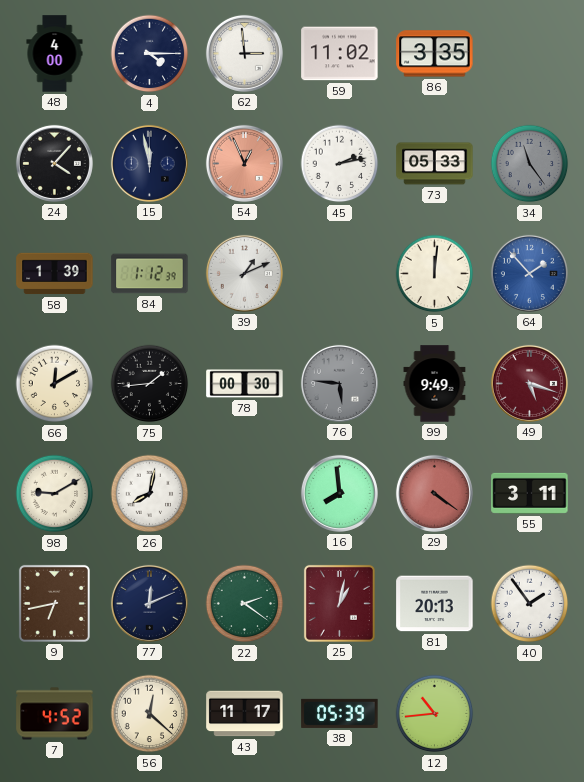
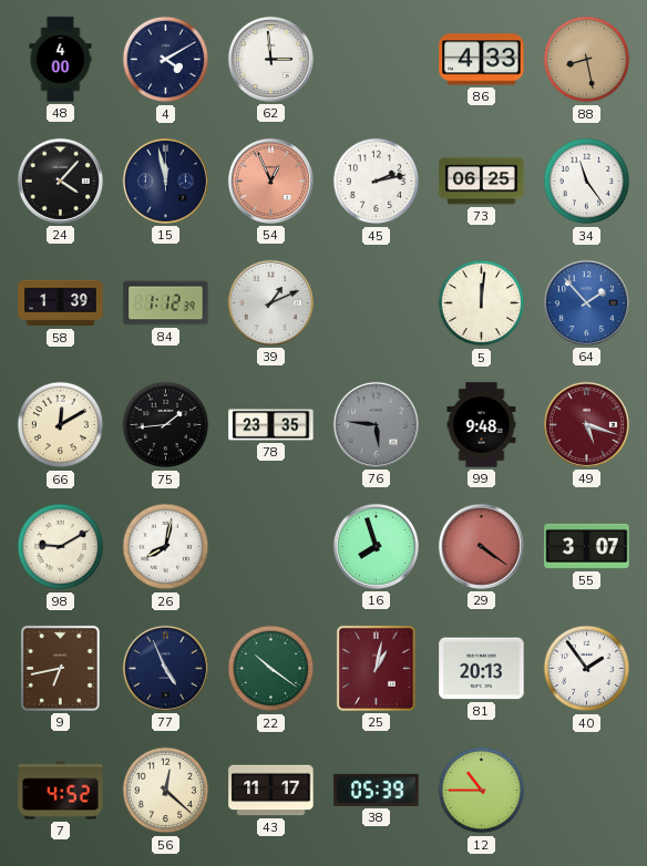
4: 4:15 -> 4:10 (166, 60)
59: 11:02 -> none (340, 54)
86: 3:35 -> 4:33 (482, 60)
88: none -> 8:28 (587, 60)
73: 05:33 -> 06:25 (482, 182)
34 dial: grey -> white (587, 182)
78: 00:30 -> 23:35 (271, 425)
99: 9:49 -> 9:48 (482, 425)
16: 7:59 -> 7:57 (376, 546)
55: 3:11 -> 3:07 (587, 546)
77: 12:11 -> 4:56 (165, 668)
22: 2:21 -> 10:21 (271, 669)
12: 10:44 -> 10:45 (482, 791)
